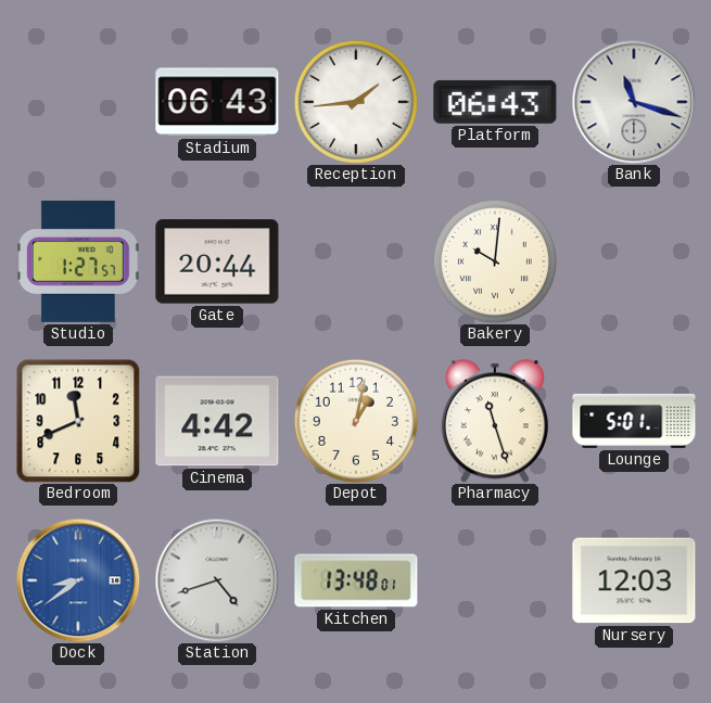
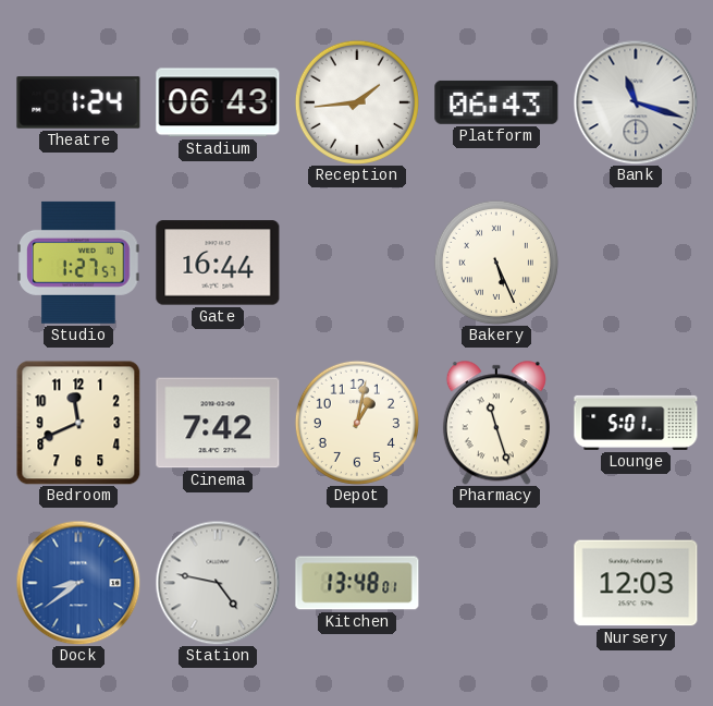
Theatre: none -> 1:24 (78, 102)
Gate: 20:44 -> 16:44 (218, 263)
Bakery: 10:01 -> 5:26 (496, 263)
Cinema: 4:42 -> 7:42 (218, 423)
Station: 4:42 -> 4:47 (218, 583)
